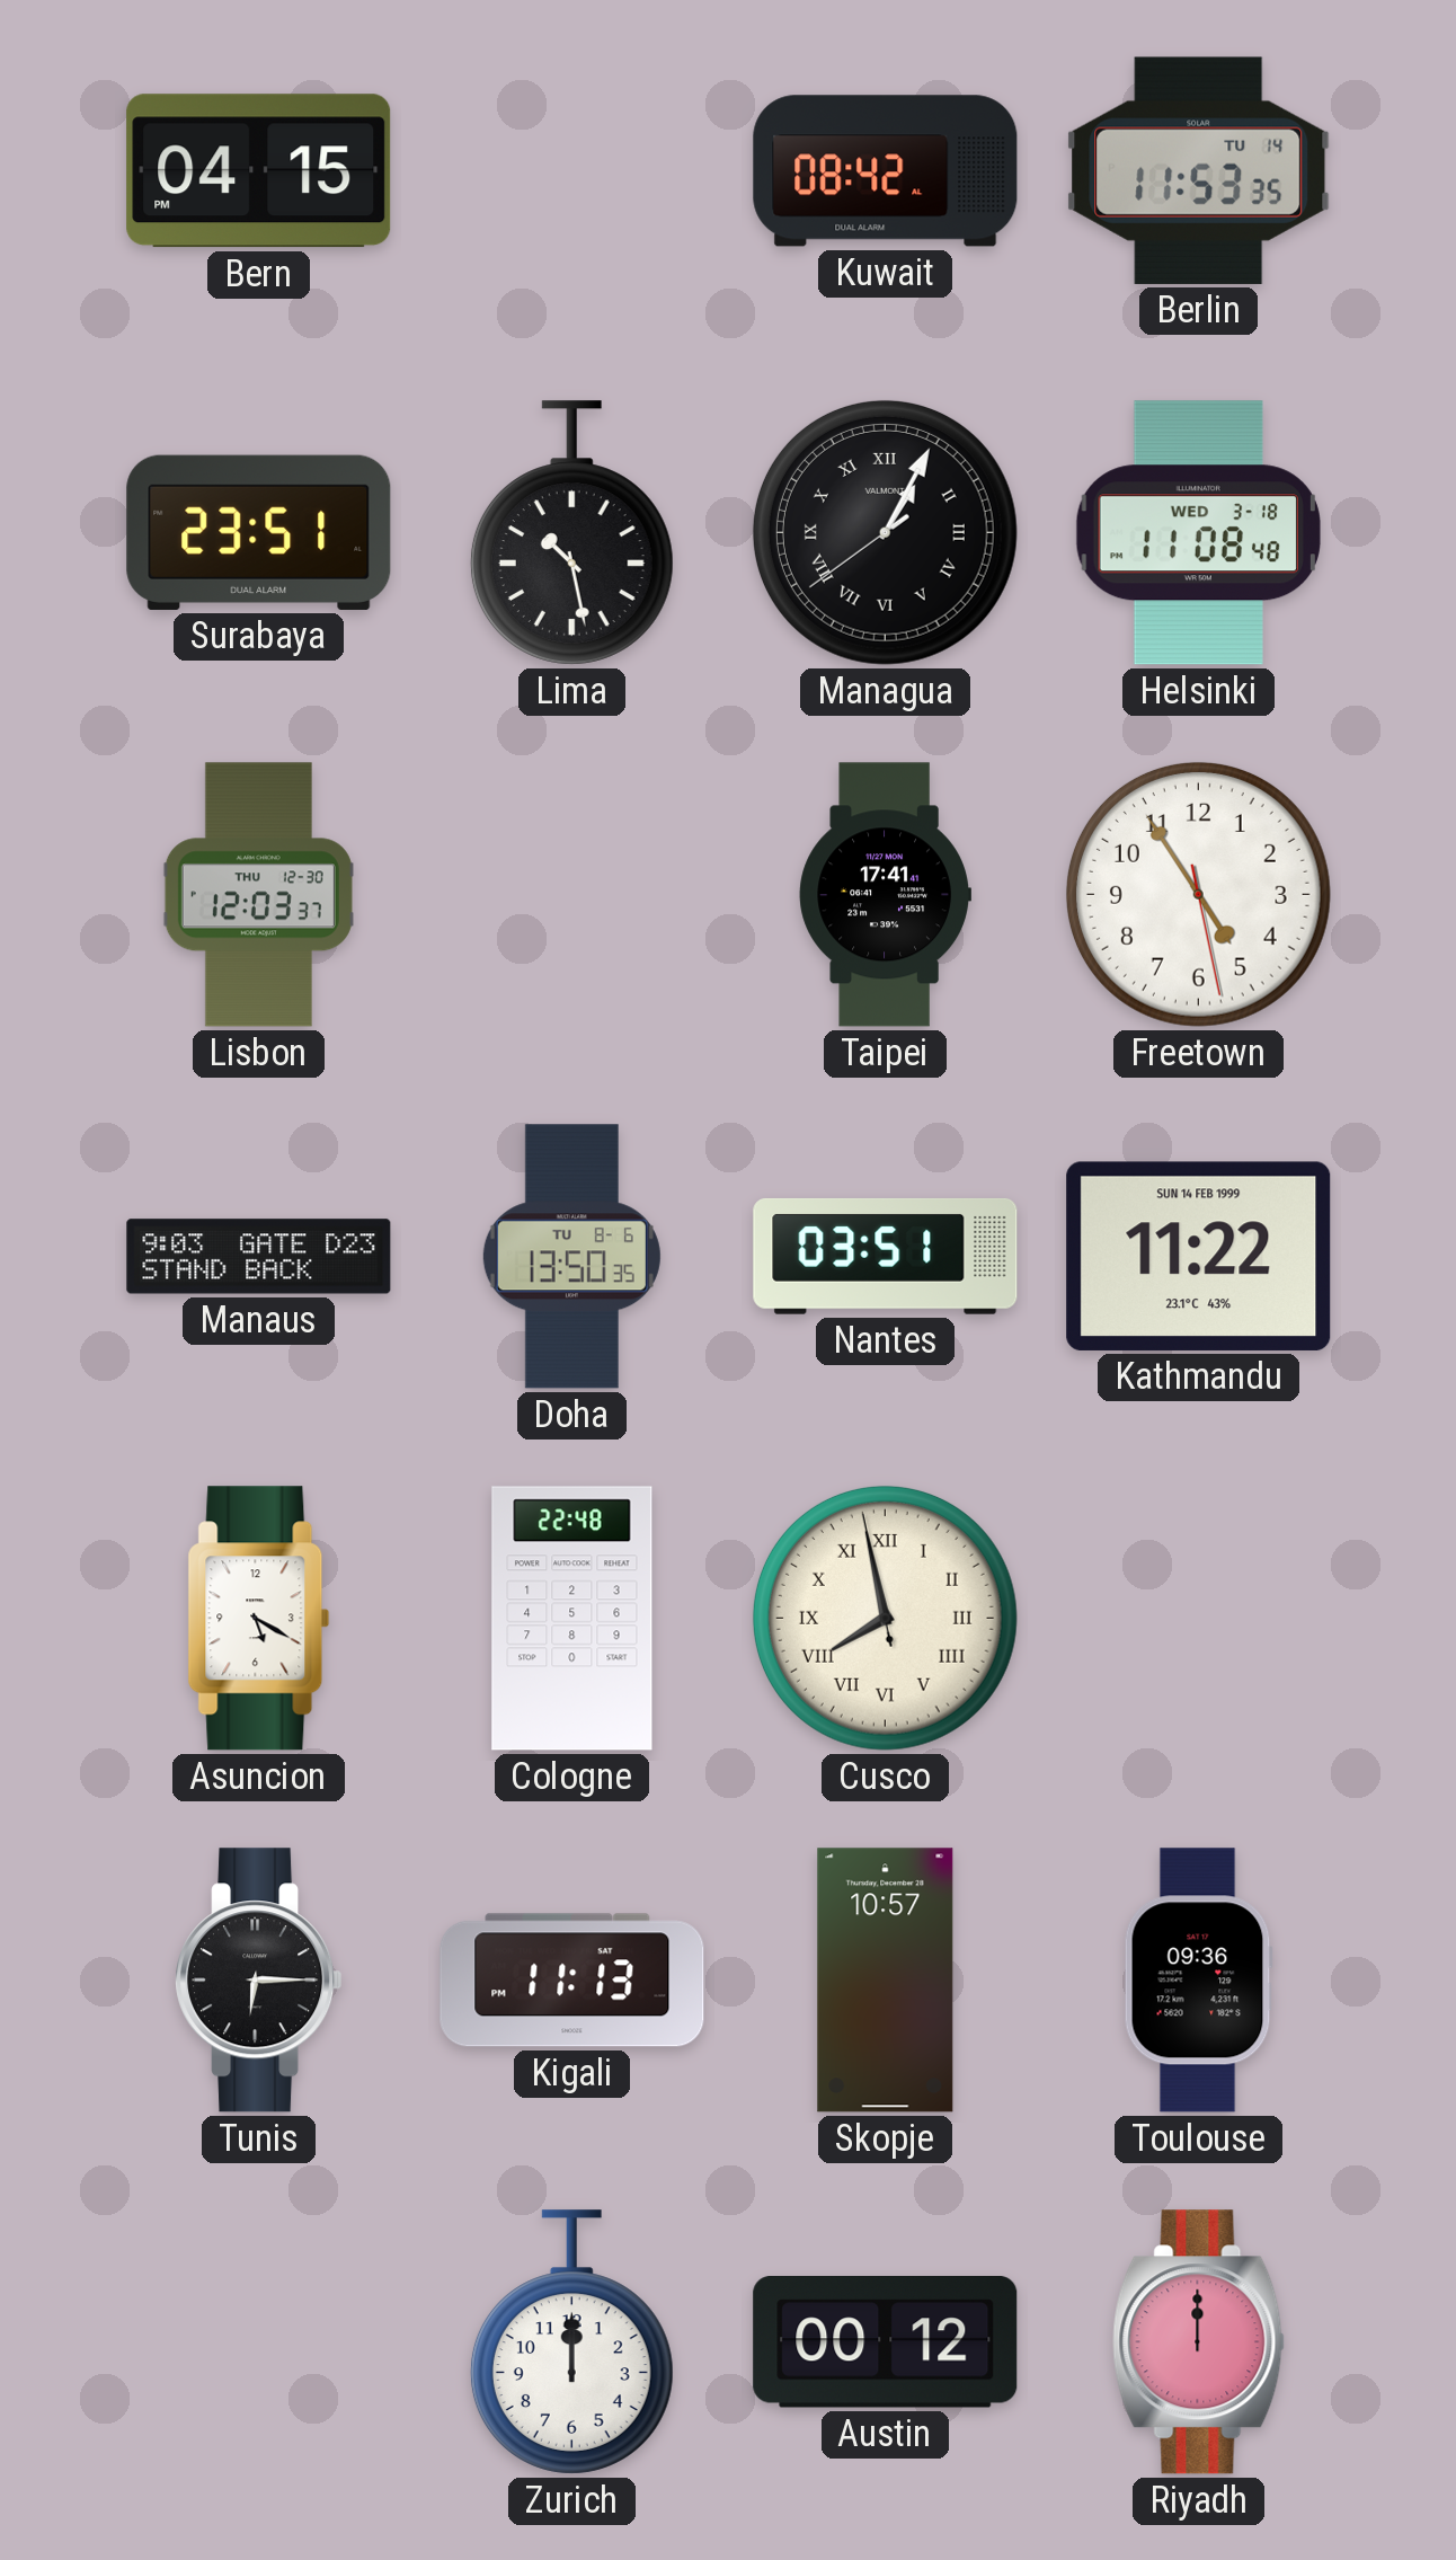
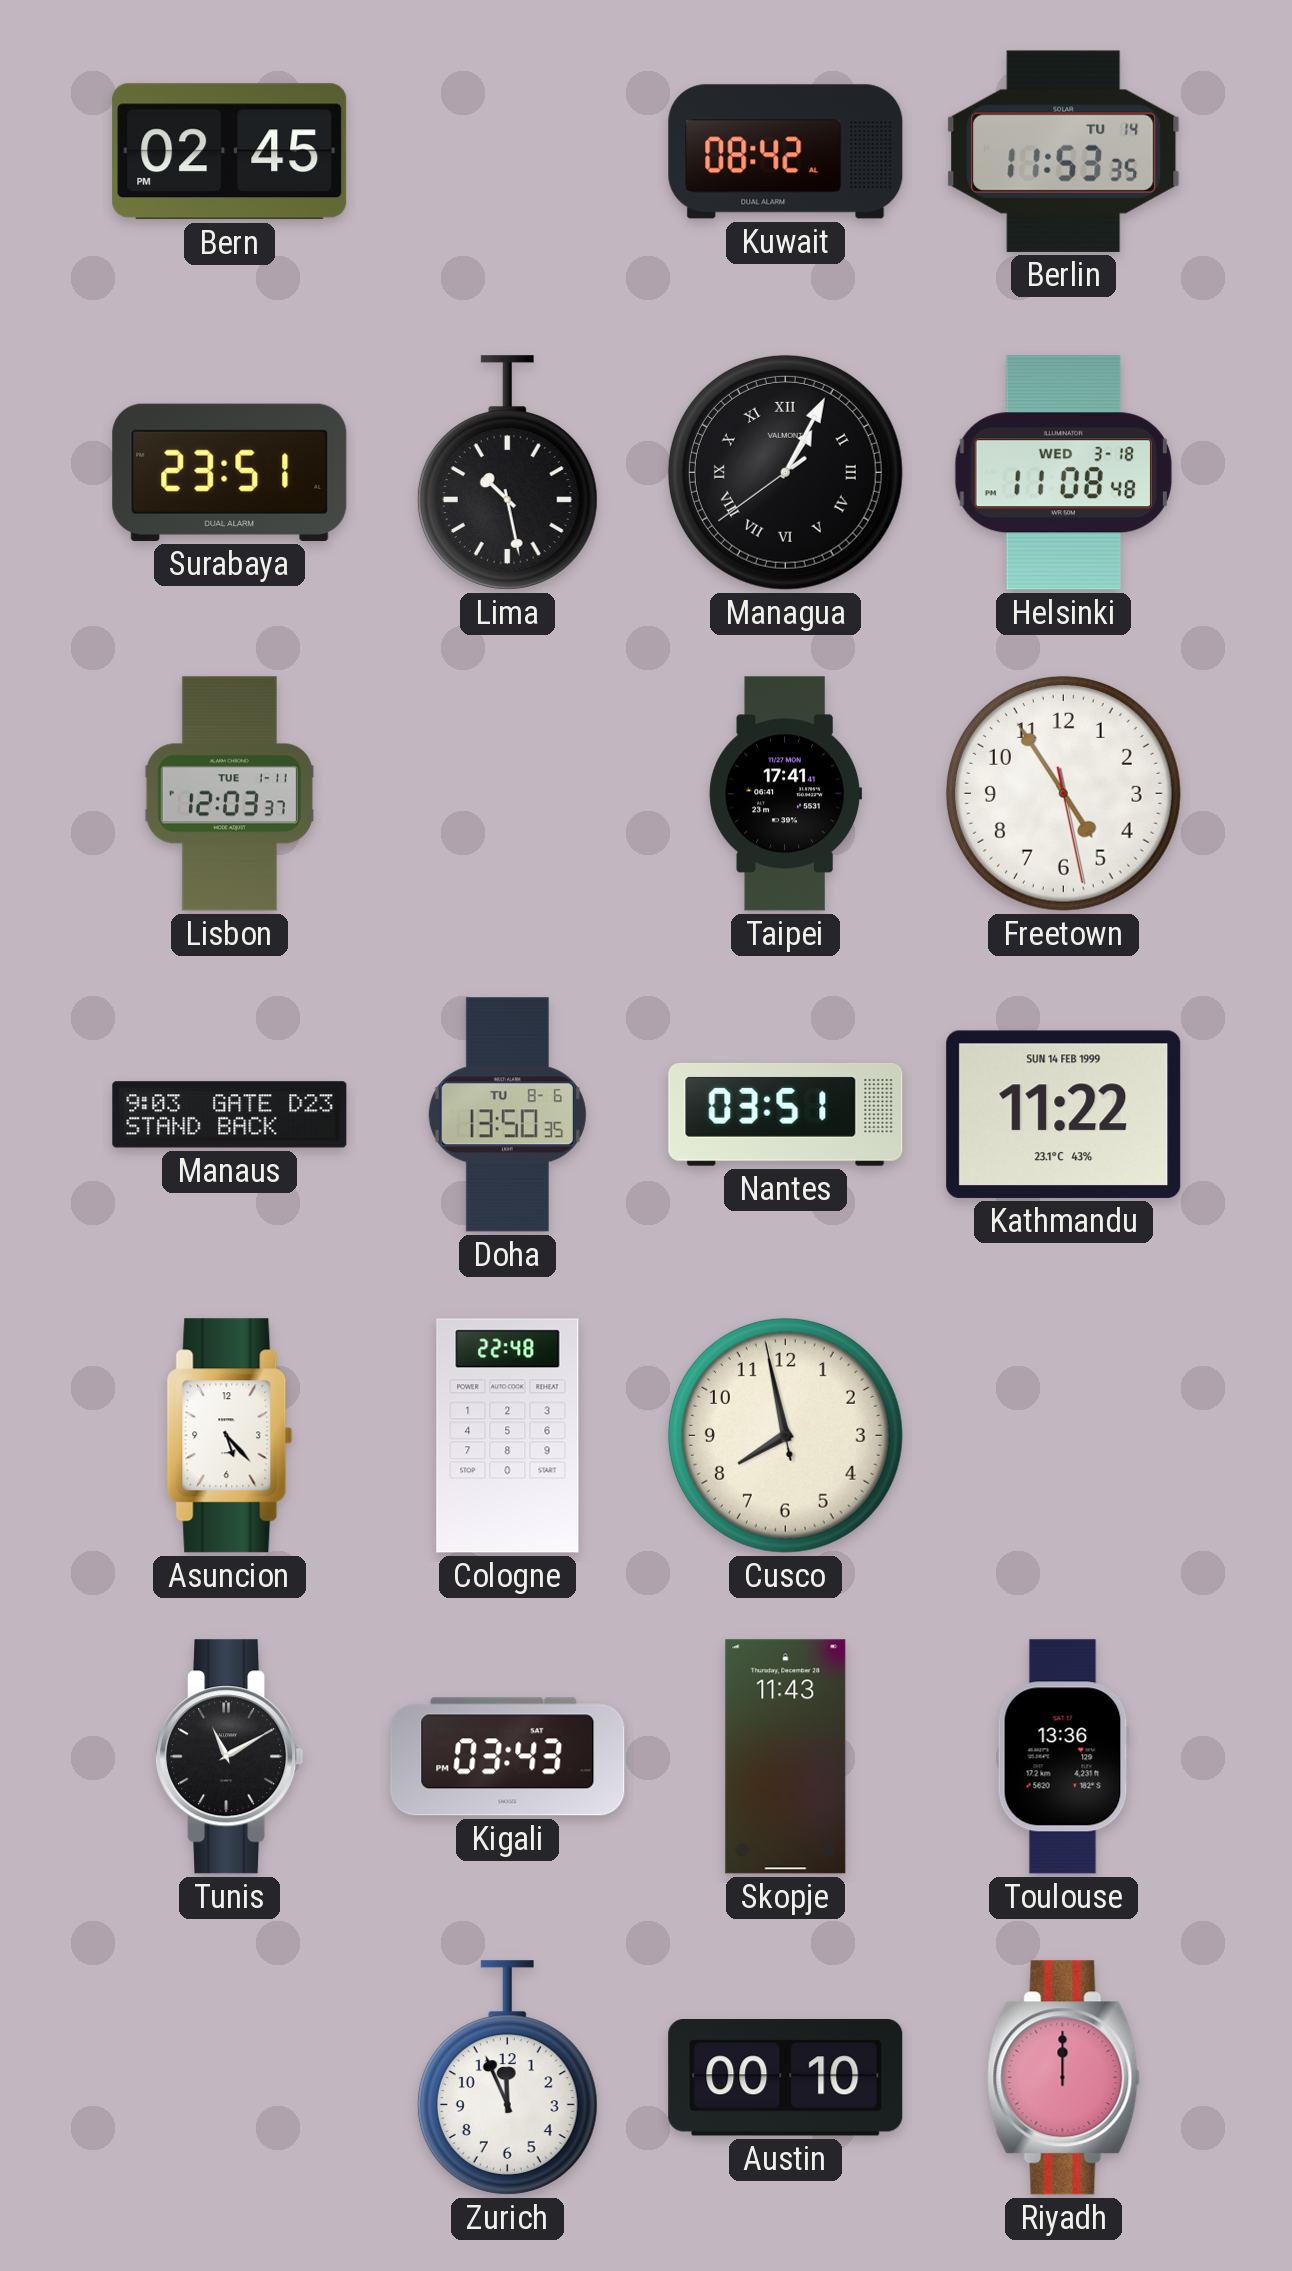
Bern: 04:15 -> 02:45 (230, 152)
Lisbon date: THU 12-30 -> TUE 1-11 (229, 794)
Asuncion: 5:20 -> 5:23 (230, 1436)
Cusco numerals: Roman -> Arabic (785, 1435)
Tunis: 6:15 -> 11:10 (230, 1757)
Kigali: 11:13 -> 03:43 (508, 1757)
Skopje: 10:57 -> 11:43 (786, 1757)
Toulouse: 09:36 -> 13:36 (1063, 1757)
Zurich: 12:00 -> 11:56 (507, 2078)
Austin: 00:12 -> 00:10 (786, 2077)
